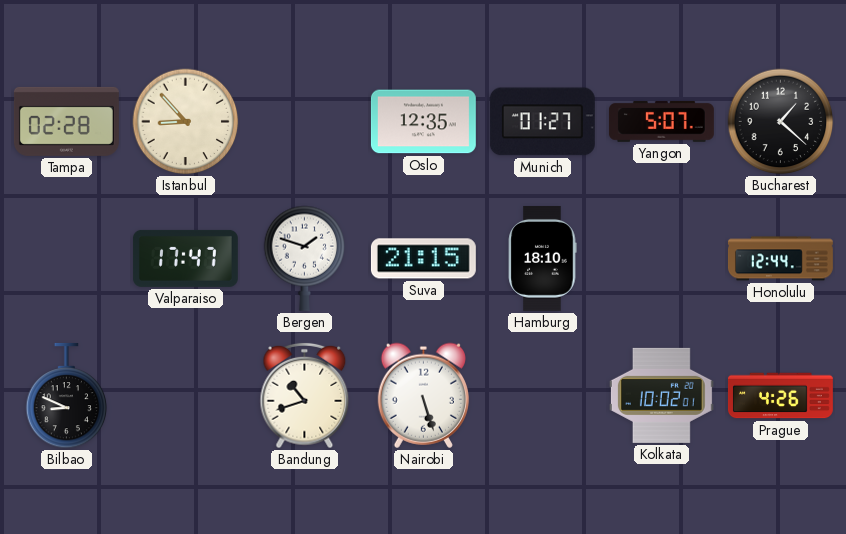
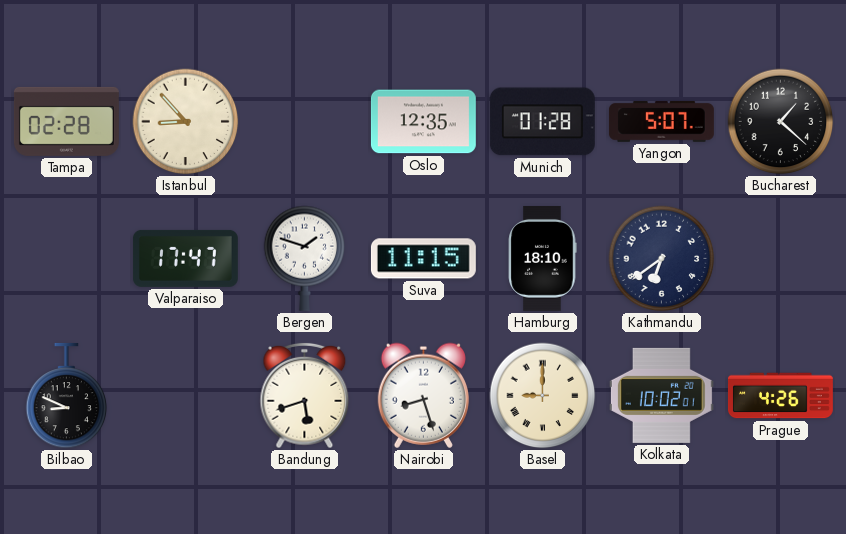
Munich: 01:27 -> 01:28 (542, 122)
Suva: 21:15 -> 11:15 (423, 259)
Kathmandu: none -> 6:39 (662, 259)
Honolulu: 12:44 -> none (780, 259)
Bandung: 10:42 -> 5:42 (305, 396)
Nairobi: 5:27 -> 8:27 (423, 395)
Basel: none -> 9:00 (543, 396)
